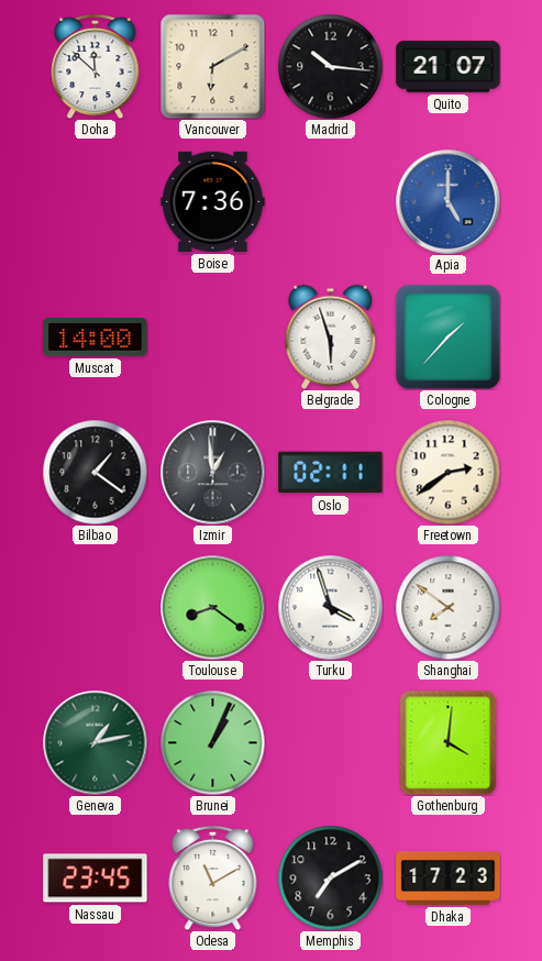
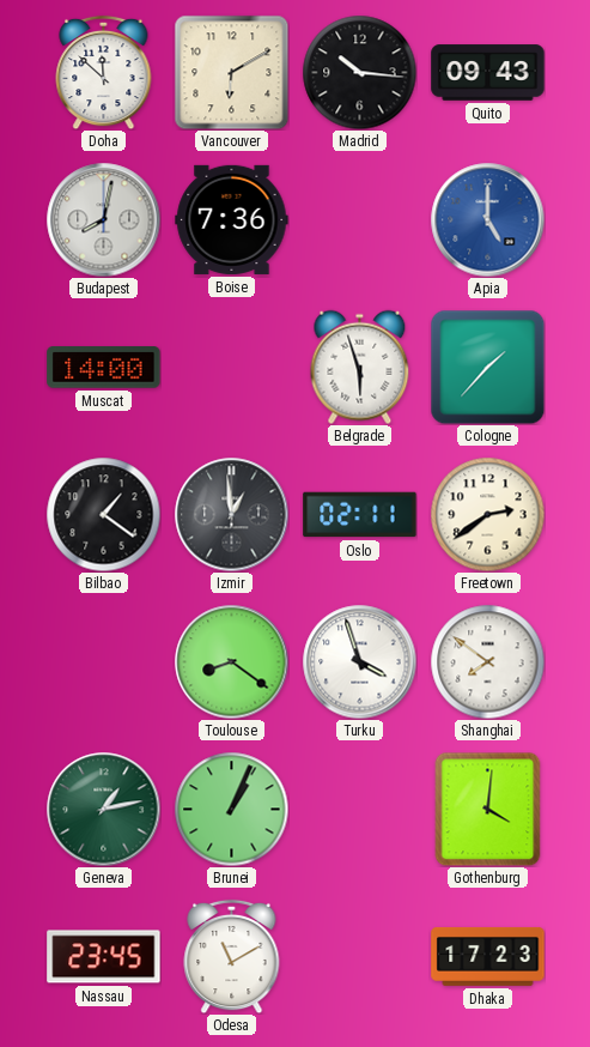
Quito: 21:07 -> 09:43 (488, 73)
Budapest: none -> 8:02 (103, 219)
Memphis: 7:10 -> none (330, 877)
